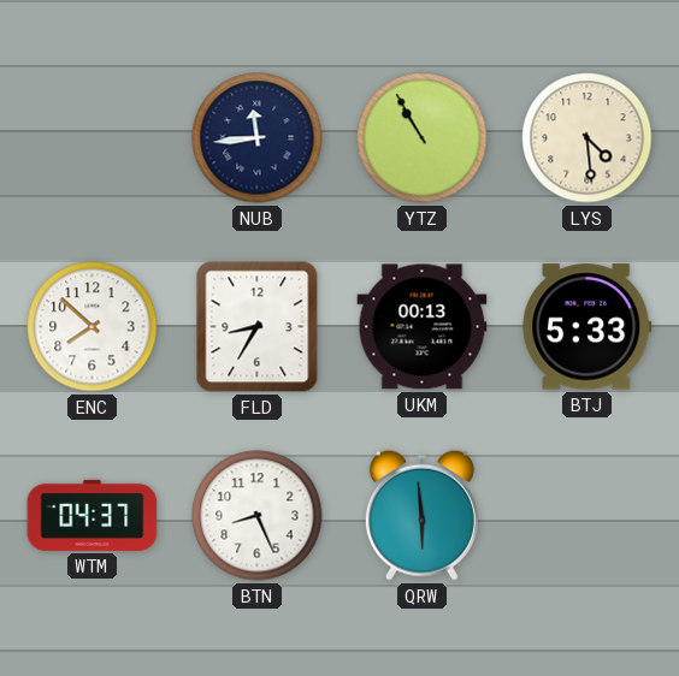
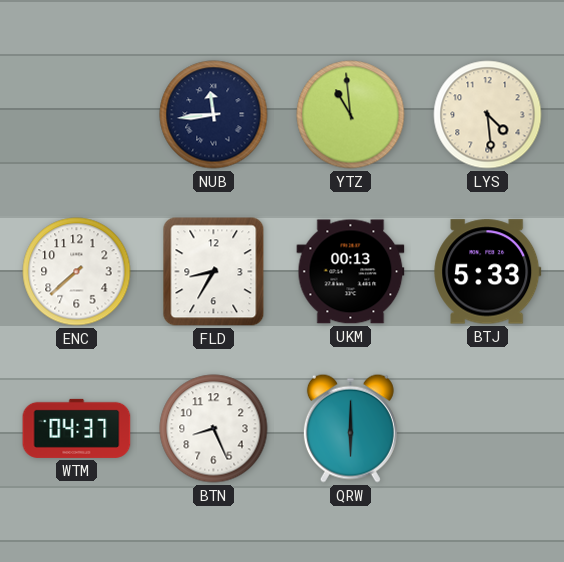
YTZ: 10:55 -> 10:59 (351, 115)
ENC: 7:52 -> 7:38 (77, 272)
QRW: 5:59 -> 6:00 (350, 428)
